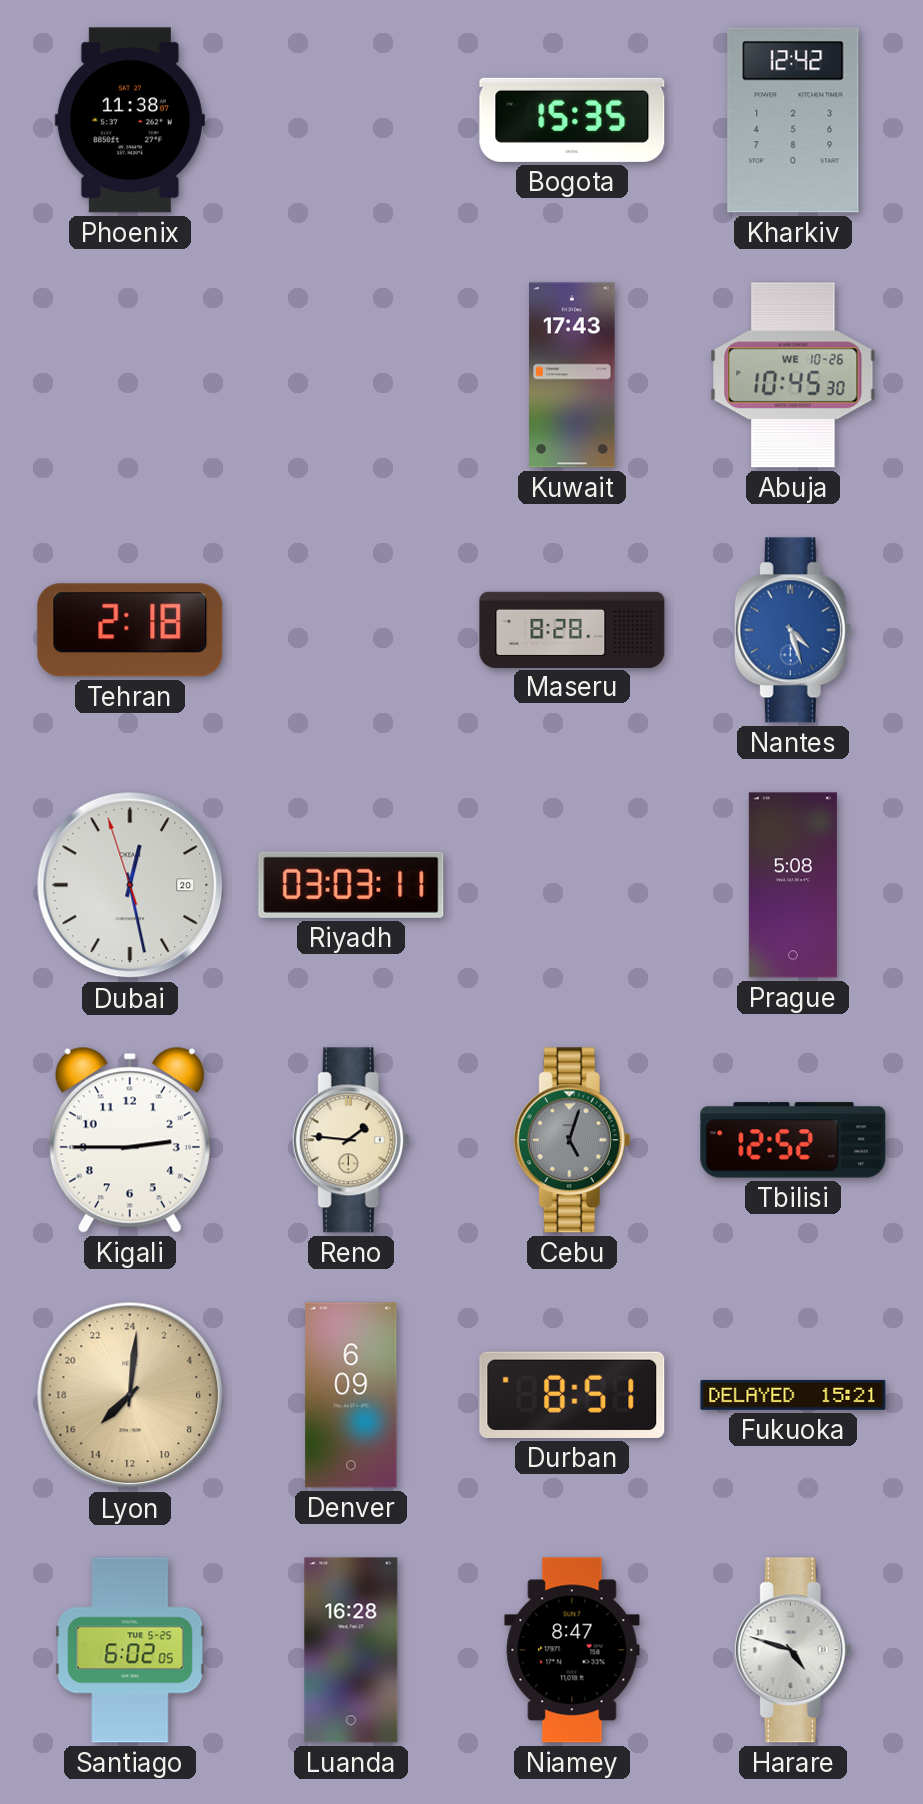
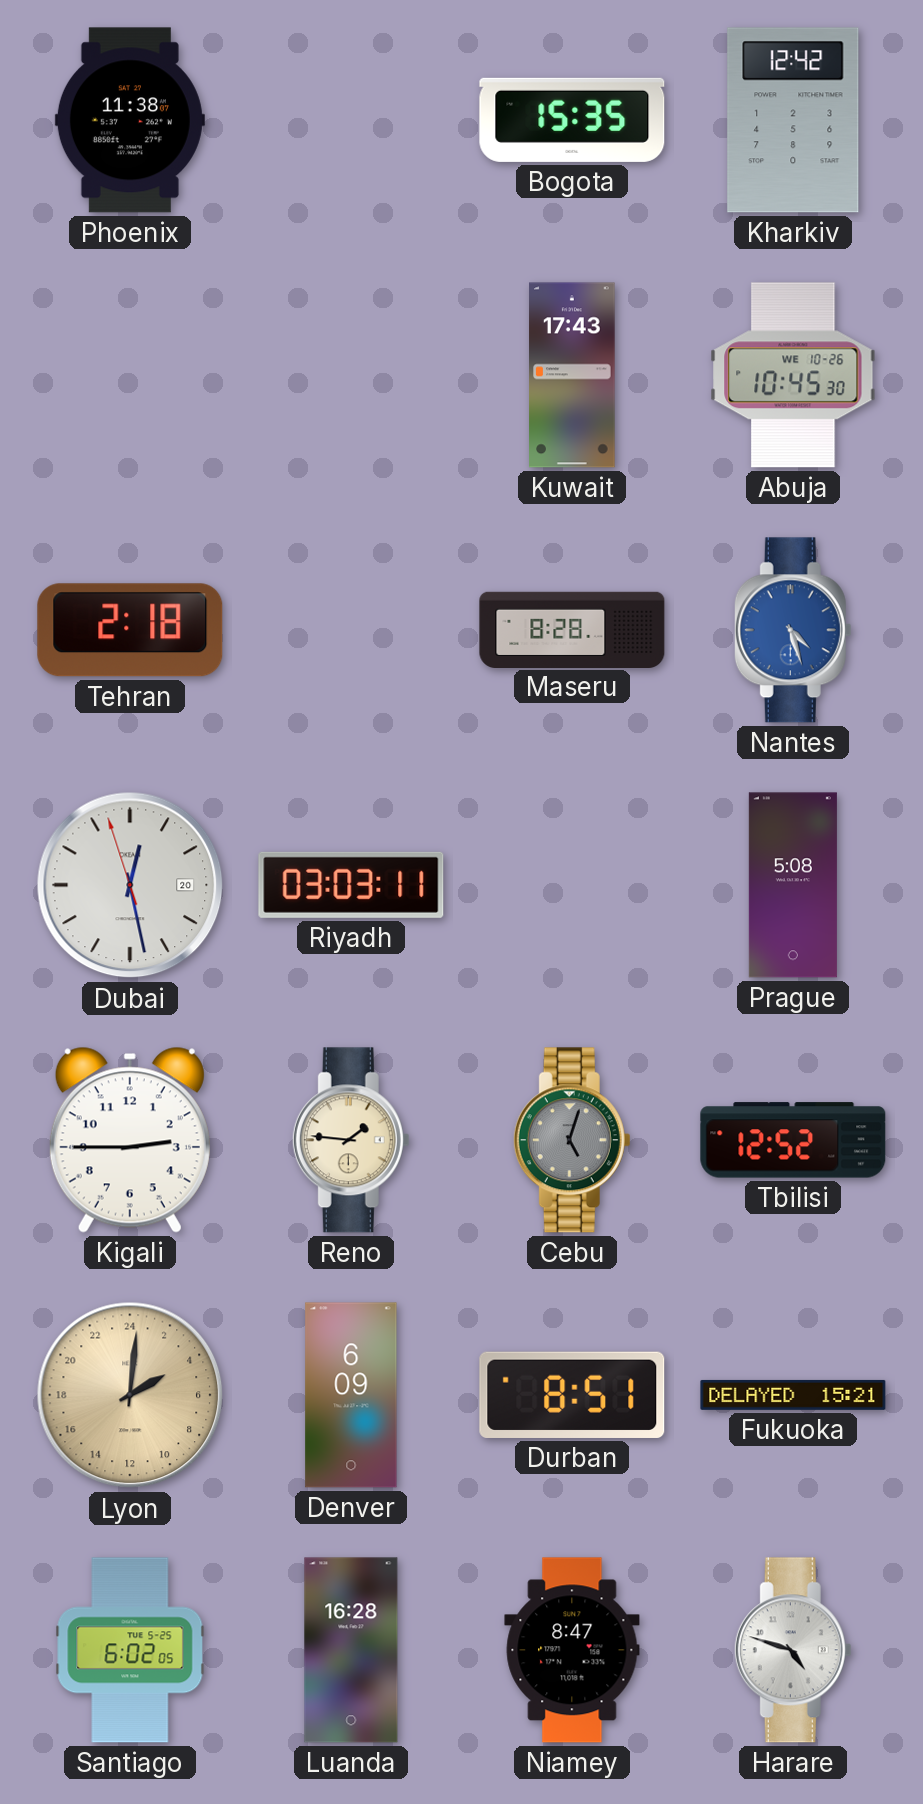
Lyon: 15:01 -> 4:01 (130, 1395)
